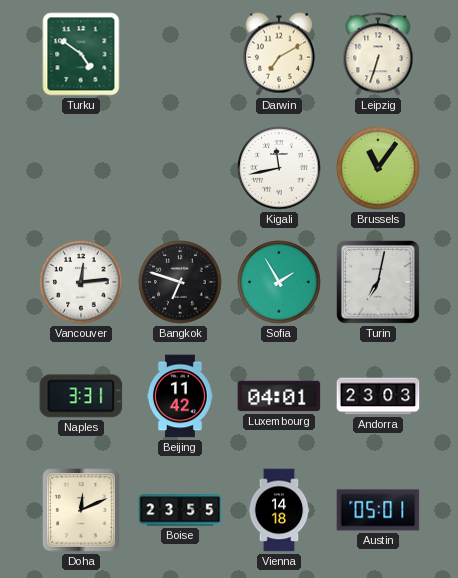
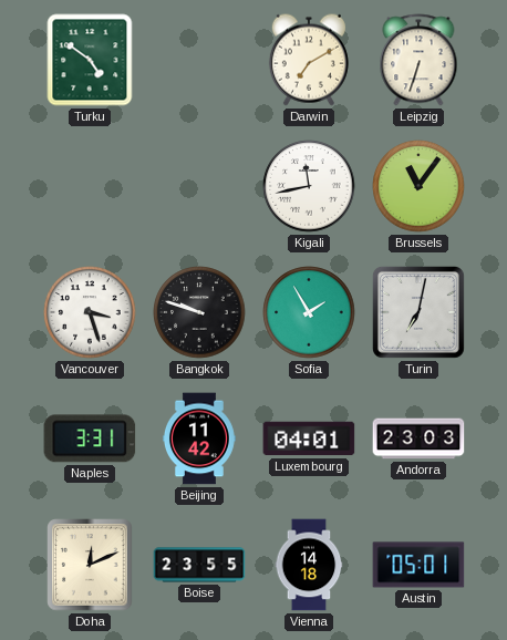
Vancouver: 12:14 -> 3:27 (90, 312)
Bangkok: 6:48 -> 9:48 (199, 312)
